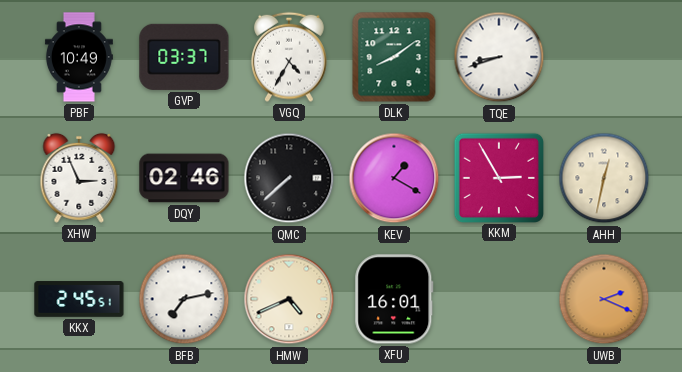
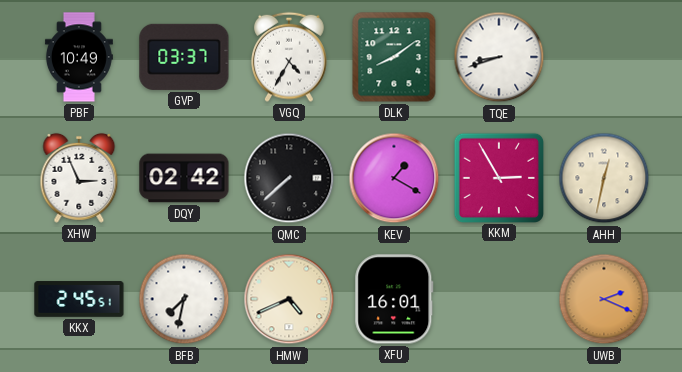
DQY: 02:46 -> 02:42 (184, 178)
BFB: 7:13 -> 7:32 (184, 299)
